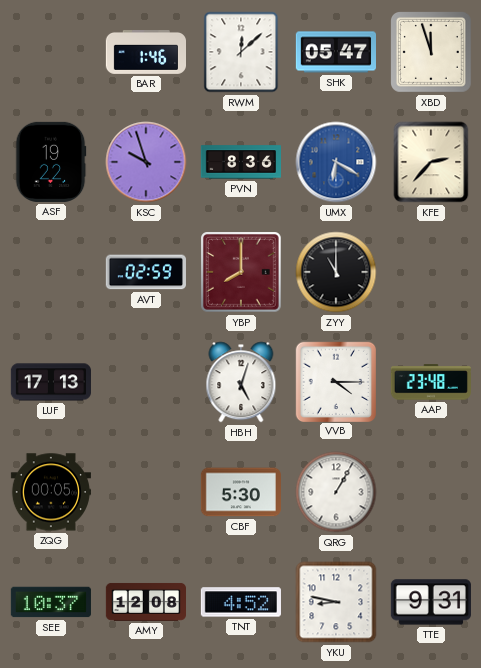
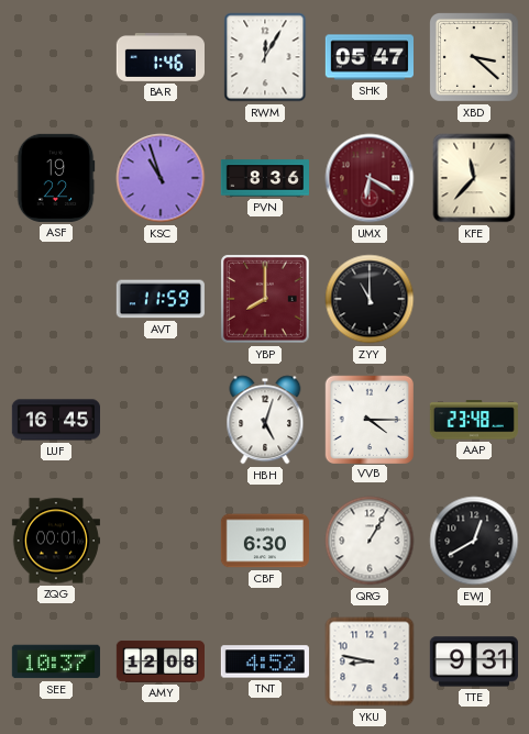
RWM: 12:08 -> 12:05 (265, 57)
XBD: 11:57 -> 3:22 (475, 58)
KSC: 9:57 -> 10:57 (161, 178)
UMX dial: blue -> burgundy (370, 178)
KFE: 2:37 -> 11:37 (474, 178)
AVT: 02:59 -> 11:59 (161, 299)
LUF: 17:13 -> 16:45 (55, 420)
ZQG: 00:05 -> 00:01 (55, 541)
CBF: 5:30 -> 6:30 (264, 541)
EWJ: none -> 12:40 (474, 541)
